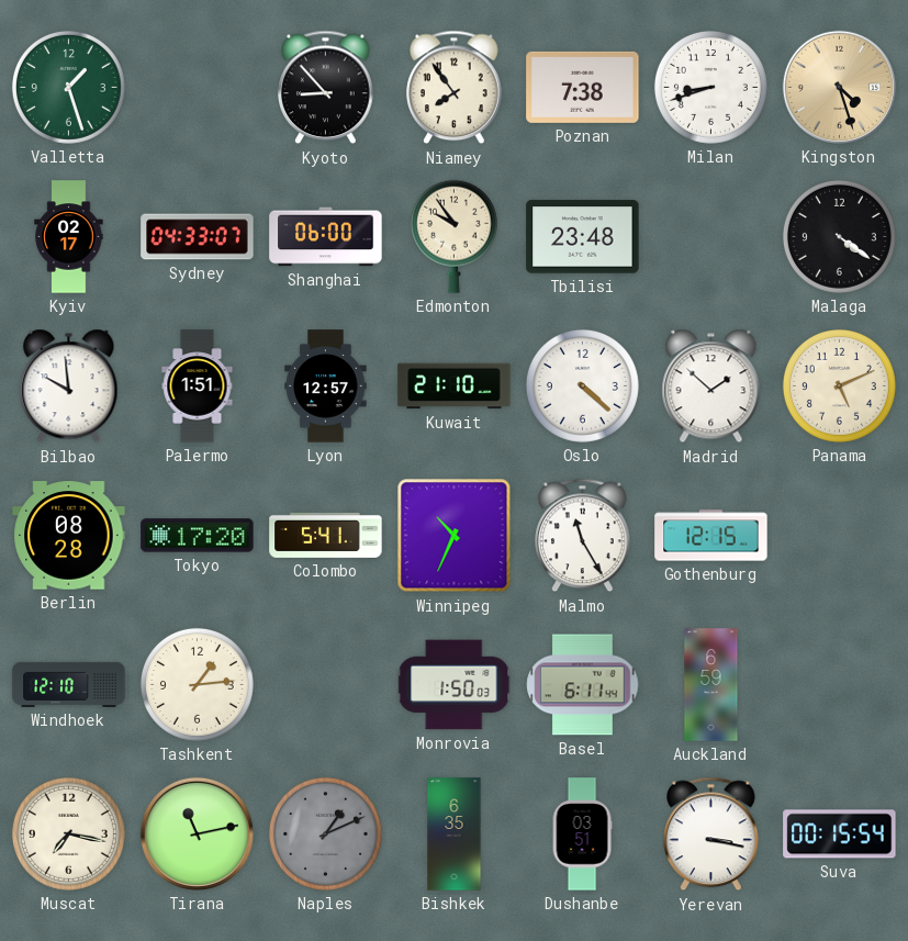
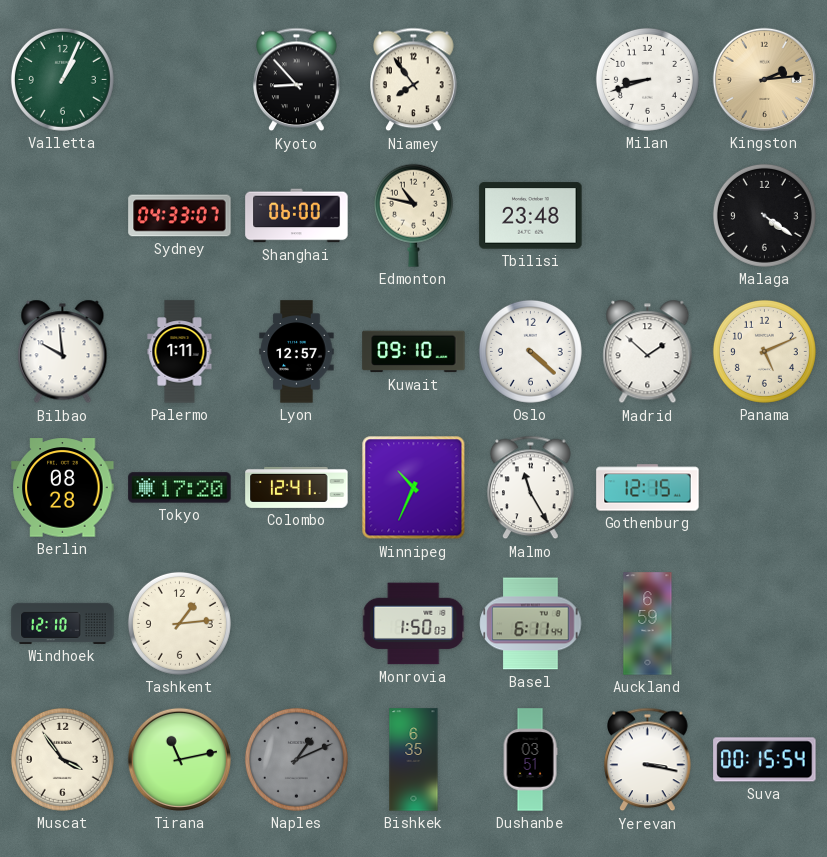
Valletta: 1:27 -> 1:04 (62, 79)
Poznan: 7:38 -> none (583, 87)
Kingston: 4:27 -> 2:14 (764, 79)
Kyiv: 02:17 -> none (69, 237)
Edmonton: 9:54 -> 10:47 (413, 215)
Palermo: 1:51 -> 1:11 (180, 352)
Kuwait: 21:10 -> 09:10 (414, 352)
Colombo: 5:41 -> 12:41 (297, 487)
Muscat: 7:17 -> 3:54 (62, 759)
